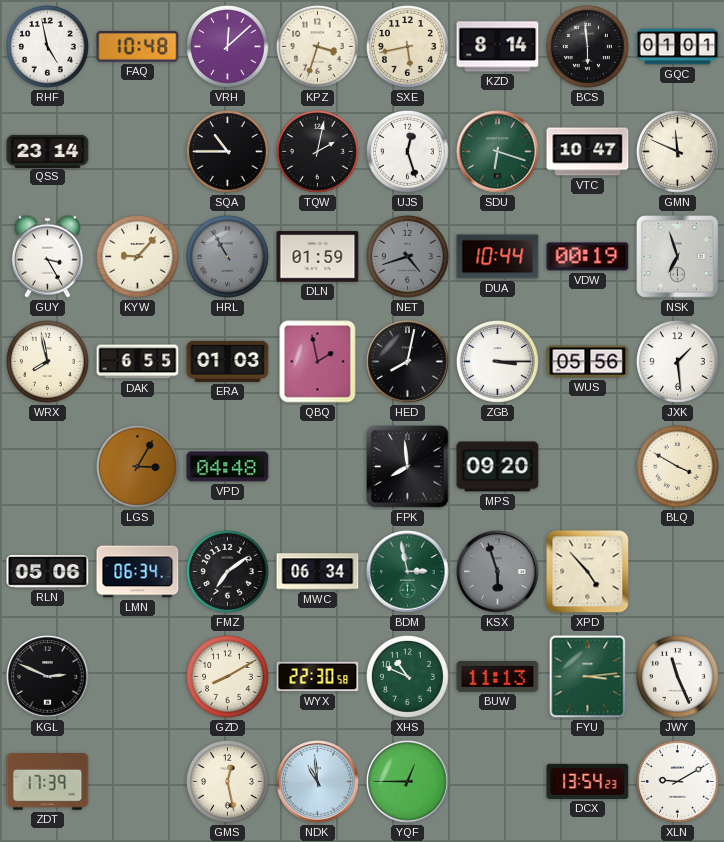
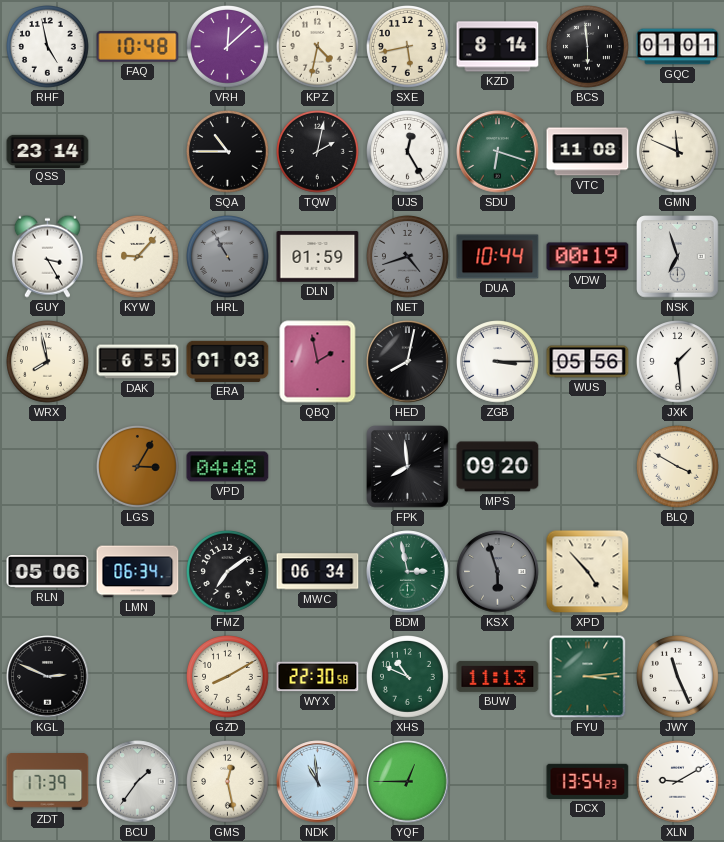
KPZ: 3:33 -> 4:32 (318, 47)
UJS: 12:27 -> 12:25 (408, 152)
VTC: 10:47 -> 11:08 (588, 152)
BCU: none -> 1:36 (138, 782)
